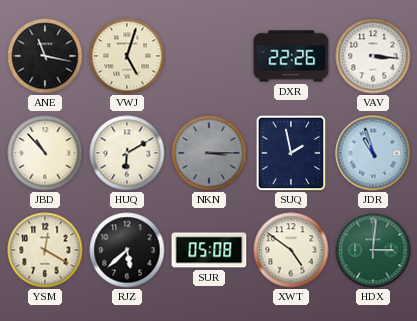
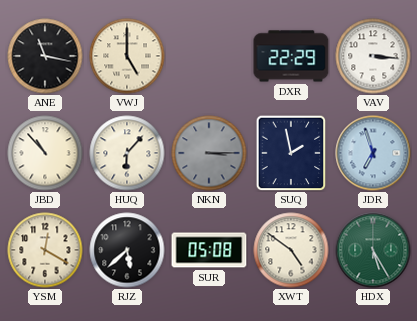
VWJ: 5:03 -> 5:00 (127, 56)
DXR: 22:26 -> 22:29 (291, 56)
HUQ: 6:10 -> 6:07 (127, 153)
JDR: 10:57 -> 6:57 (373, 153)
HDX: 3:01 -> 5:25 (373, 250)
